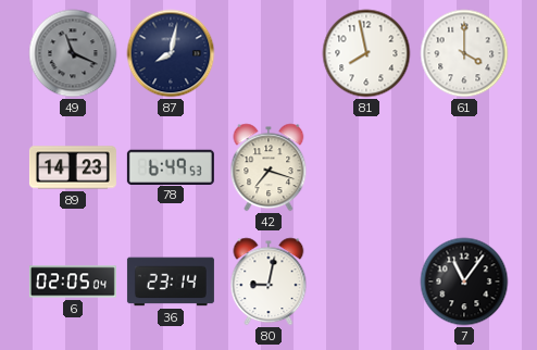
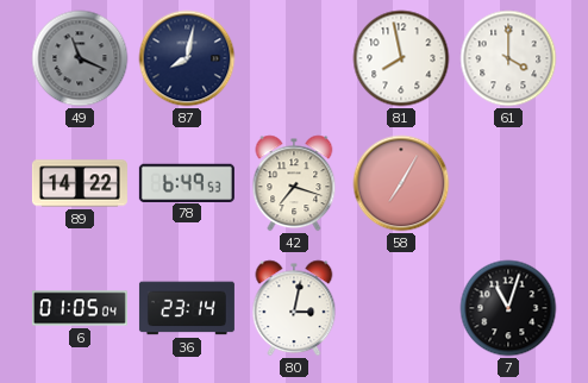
89: 14:23 -> 14:22 (80, 183)
58: none -> 7:05 (401, 183)
6: 02:05 -> 01:05 (80, 308)
80: 9:02 -> 3:02 (294, 308)
7: 11:06 -> 11:03 (508, 308)
